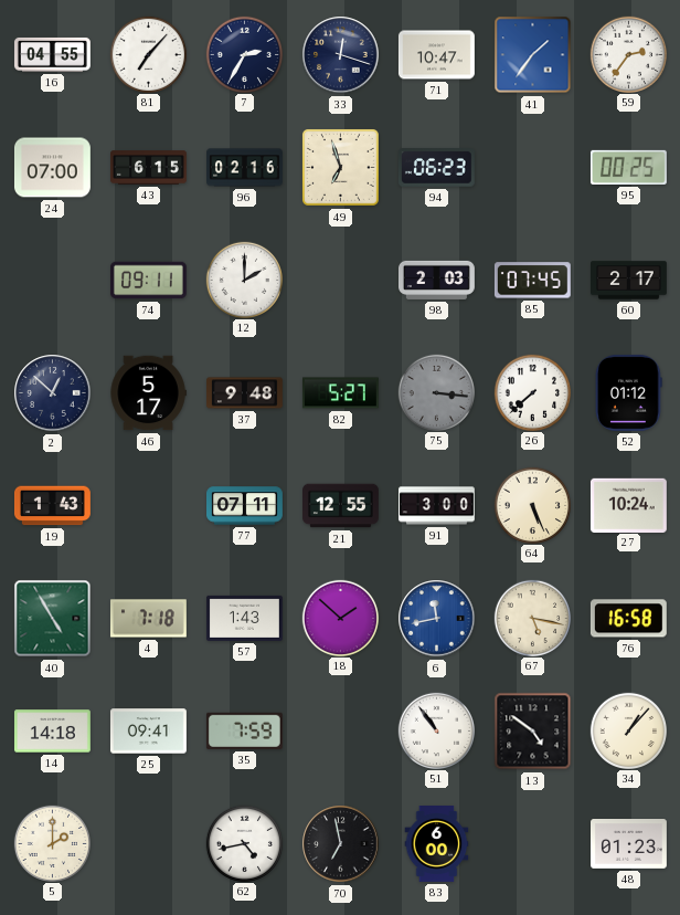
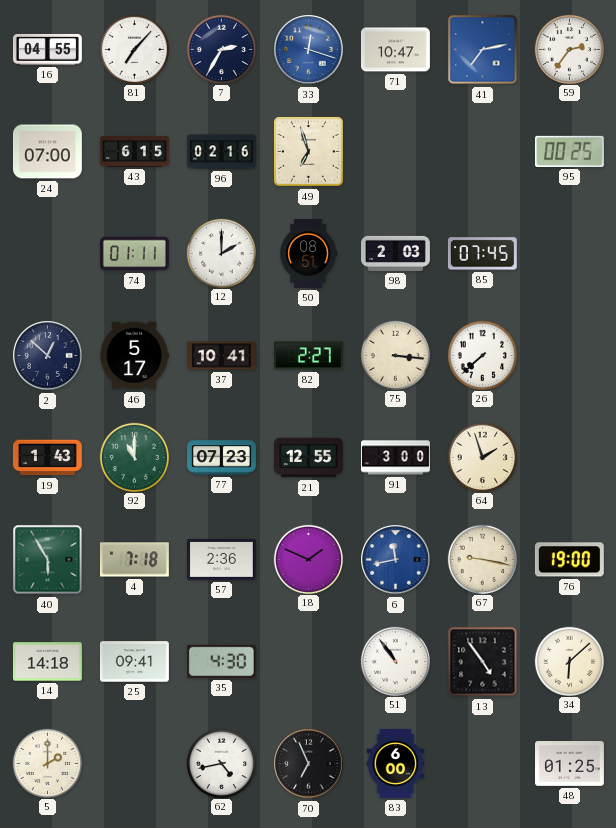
33 dial: navy -> blue (309, 50)
41: 1:36 -> 7:13 (483, 50)
94: 06:23 -> none (436, 168)
74: 09:11 -> 01:11 (135, 254)
50: none -> 08:51 (309, 254)
60: 2:17 -> none (629, 281)
37: 9:48 -> 10:41 (222, 356)
82: 5:27 -> 2:27 (308, 356)
75 dial: grey -> cream (395, 355)
52: 01:12 -> none (628, 392)
92: none -> 11:00 (134, 457)
77: 07:11 -> 07:23 (222, 458)
64: 5:26 -> 1:57 (482, 457)
27: 10:24 -> none (628, 505)
40: 4:55 -> 5:55 (48, 560)
57: 1:43 -> 2:36 (222, 559)
18: 1:52 -> 1:49 (308, 559)
67: 5:17 -> 9:17 (482, 559)
76: 16:58 -> 19:00 (569, 560)
35: 7:59 -> 4:30 (221, 661)
13: 4:51 -> 4:54 (483, 662)
34: 1:07 -> 6:08 (569, 661)
70: 6:58 -> 6:56 (309, 764)
48: 01:23 -> 01:25 (570, 764)
